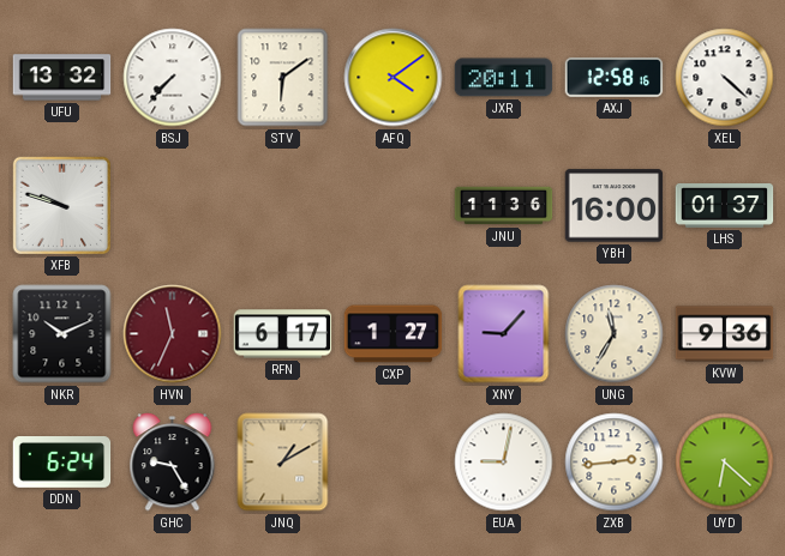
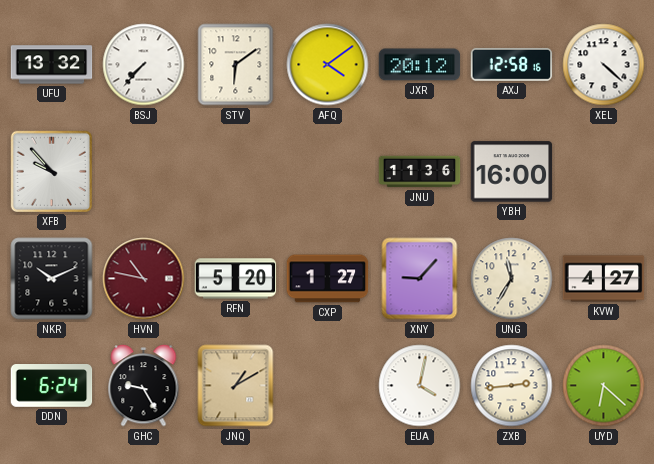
JXR: 20:11 -> 20:12 (420, 65)
XFB: 9:48 -> 9:53 (51, 171)
LHS: 01:37 -> none (725, 206)
HVN: 11:34 -> 10:47 (144, 279)
RFN: 6:17 -> 5:20 (236, 279)
KVW: 9:36 -> 4:27 (604, 279)
EUA: 9:02 -> 4:02 (420, 386)
